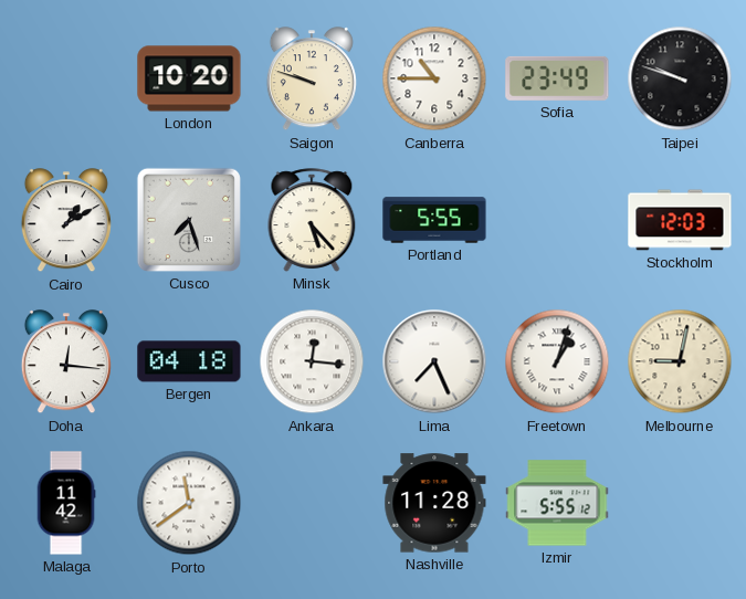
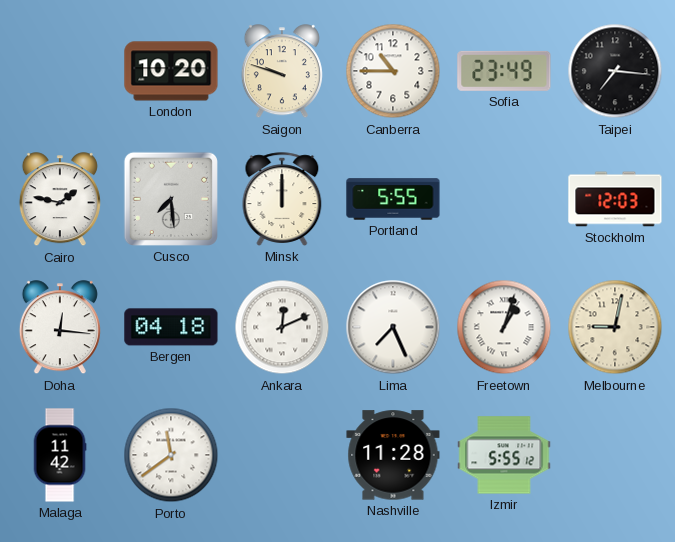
Taipei: 9:48 -> 7:16 (615, 71)
Cairo: 1:10 -> 1:47 (60, 200)
Cusco: 7:27 -> 7:29 (171, 199)
Minsk: 5:23 -> 12:00 (282, 199)
Ankara: 12:16 -> 12:11 (282, 327)
